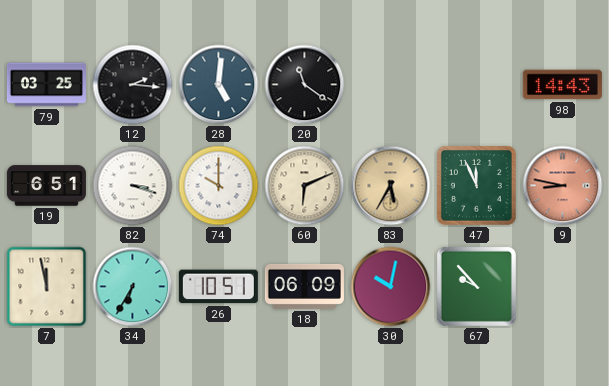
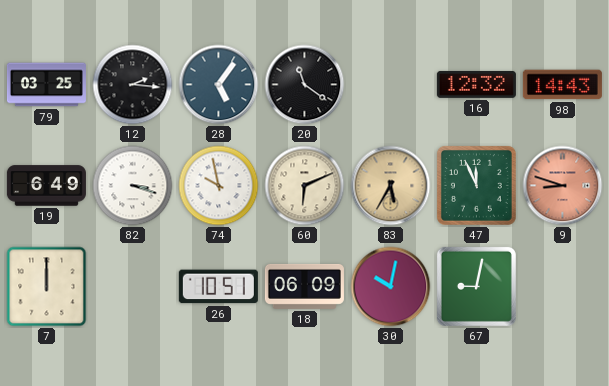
28: 5:01 -> 5:06 (219, 85)
16: none -> 12:32 (476, 84)
19: 6:51 -> 6:49 (46, 186)
74: 10:00 -> 9:58 (219, 186)
9: 8:47 -> 8:48 (563, 186)
7: 11:58 -> 12:00 (47, 287)
34: 6:35 -> none (133, 287)
67: 9:53 -> 9:02 (476, 286)
